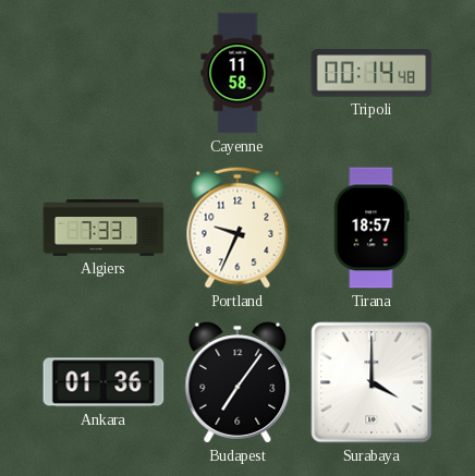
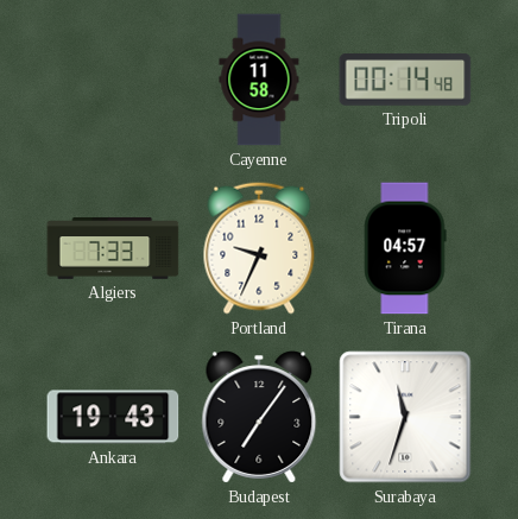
Tirana: 18:57 -> 04:57 (405, 248)
Ankara: 01:36 -> 19:43 (113, 417)
Surabaya: 4:00 -> 11:33 (405, 417)
